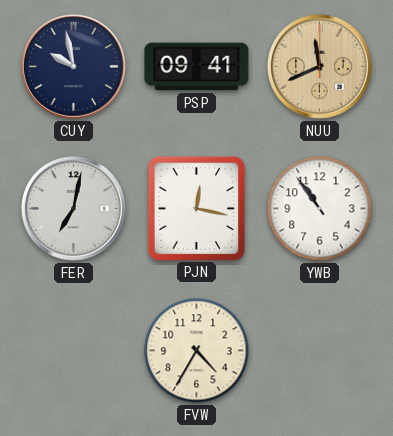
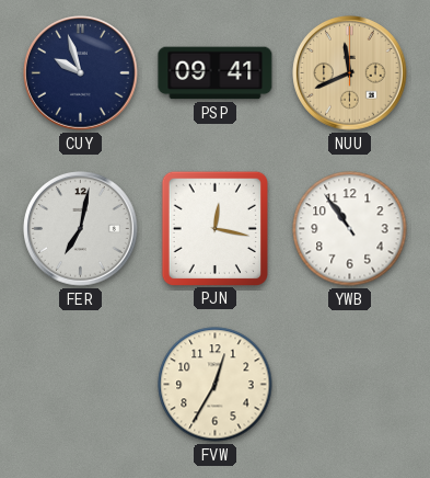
CUY: 9:58 -> 9:57 (81, 73)
FVW: 4:35 -> 12:35 (216, 385)
